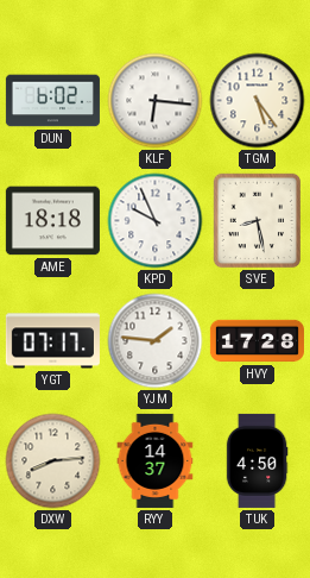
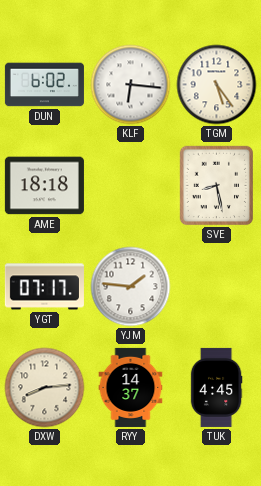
KPD: 9:56 -> none (156, 221)
HVY: 17:28 -> none (257, 341)
TUK: 4:50 -> 4:45 (216, 387)
